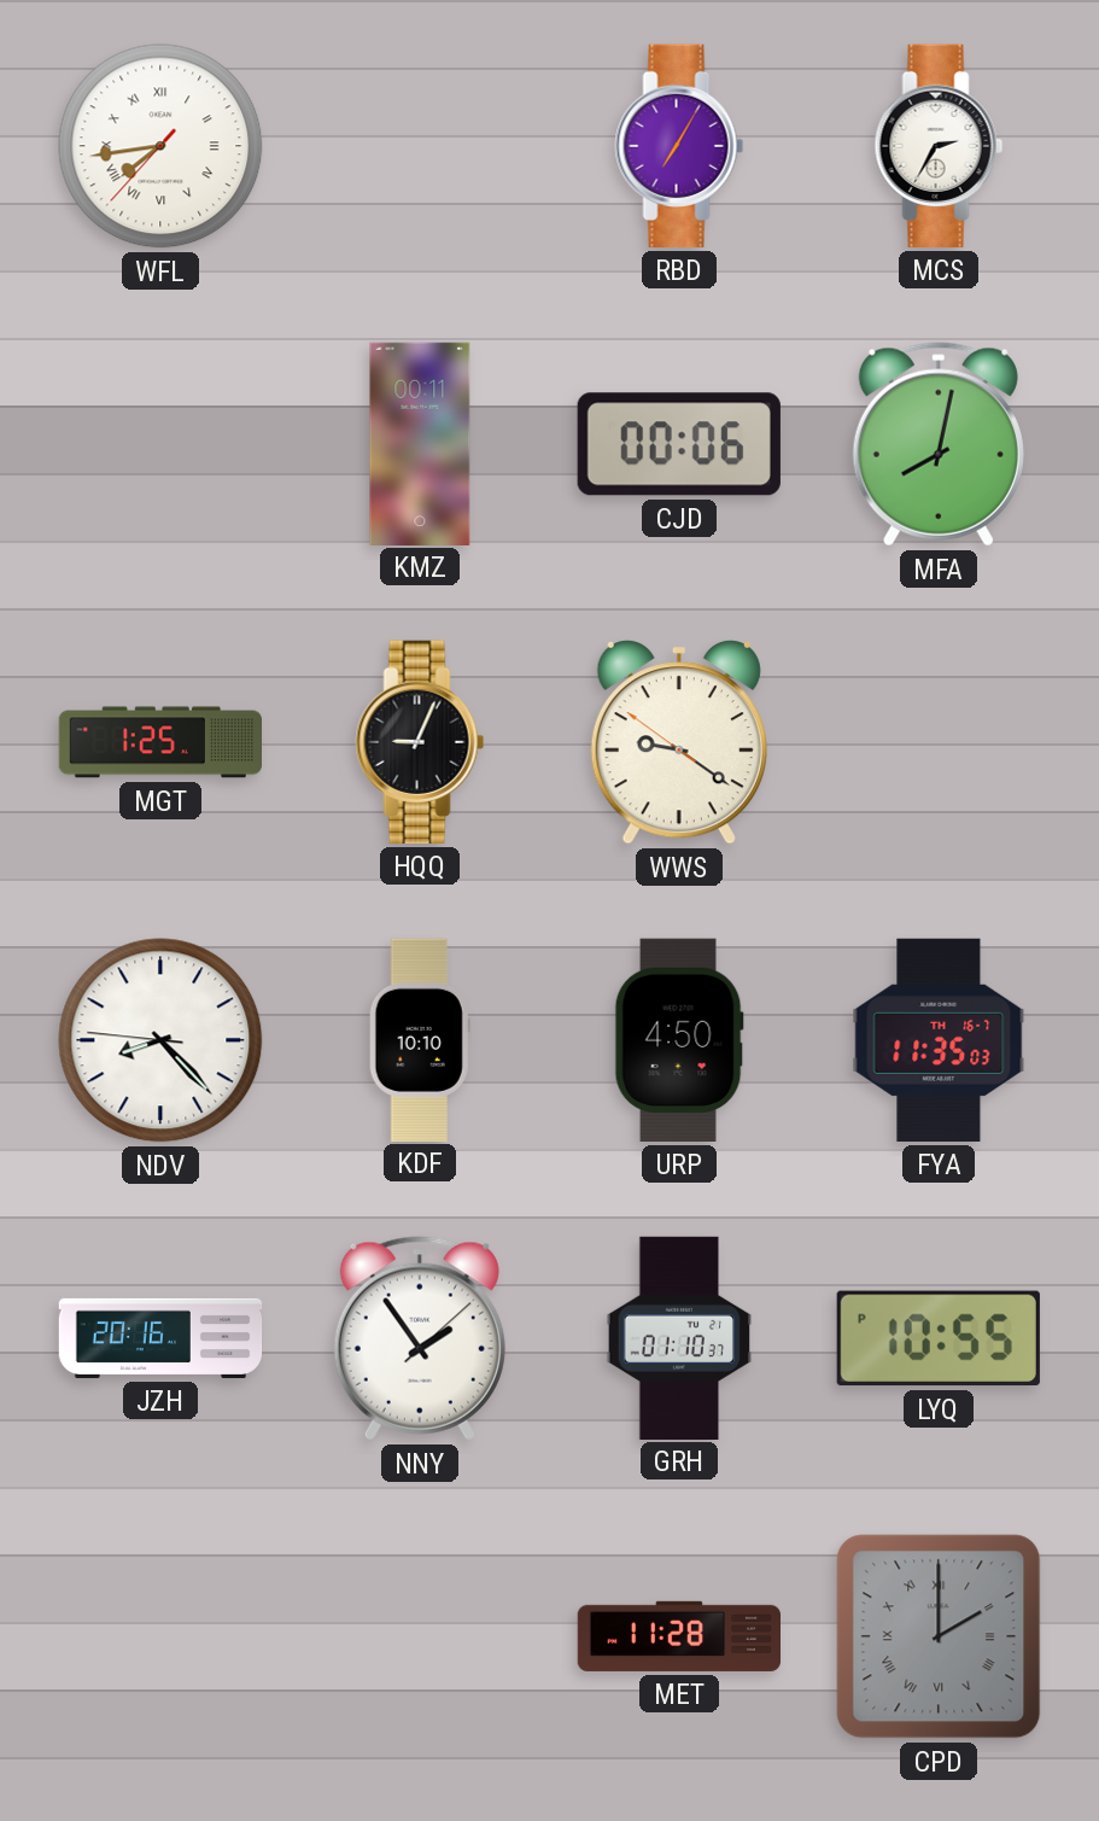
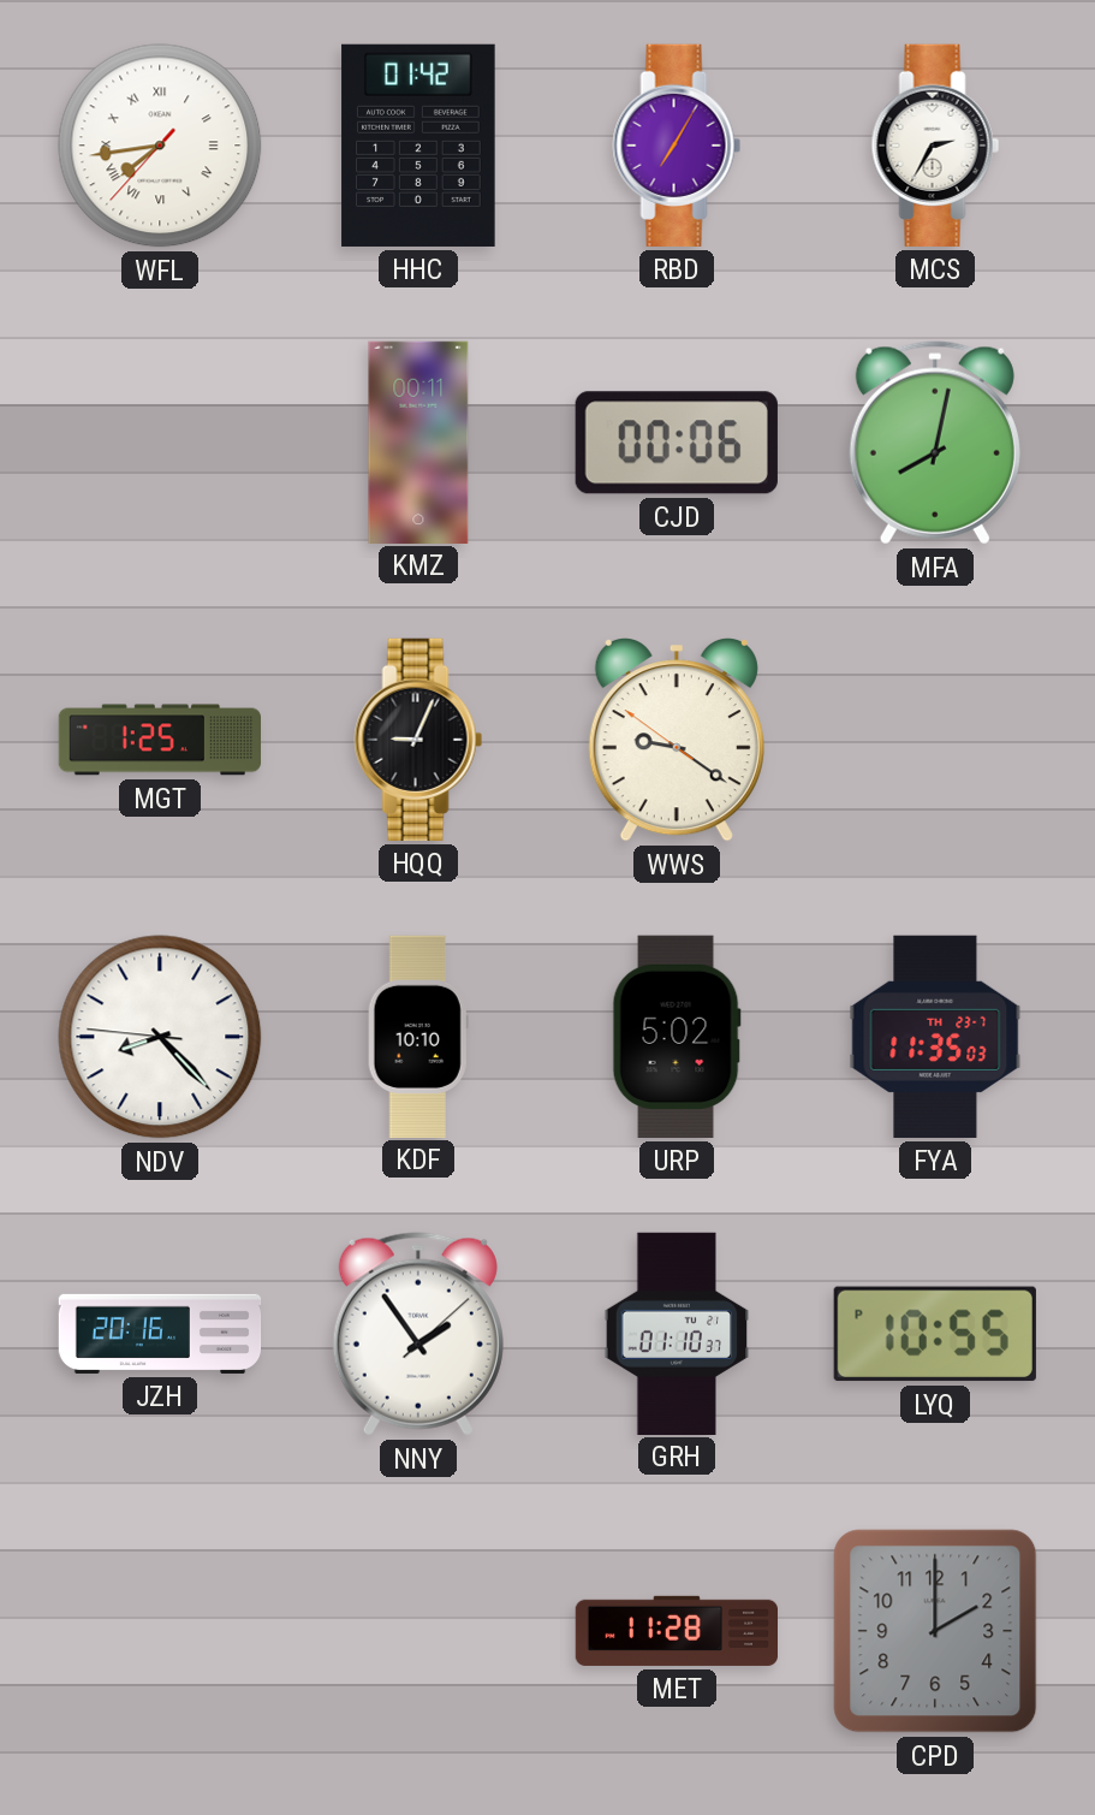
HHC: none -> 01:42 (418, 146)
URP: 4:50 -> 5:02 (677, 1037)
FYA date: TH 16-7 -> TH 23-7 (935, 1037)
CPD numerals: Roman -> Arabic (935, 1631)
